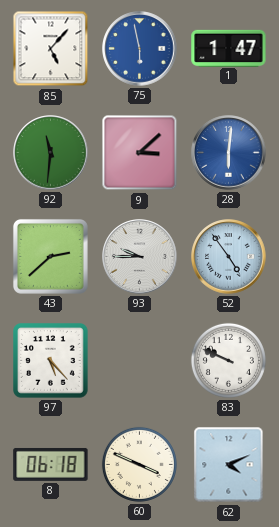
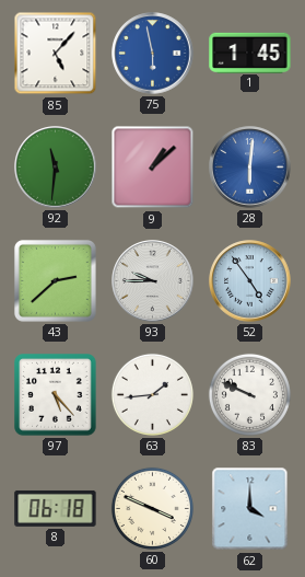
1: 1:47 -> 1:45 (250, 53)
9: 3:08 -> 1:08 (153, 168)
63: none -> 1:44 (152, 394)
62: 4:11 -> 4:00 (250, 509)
